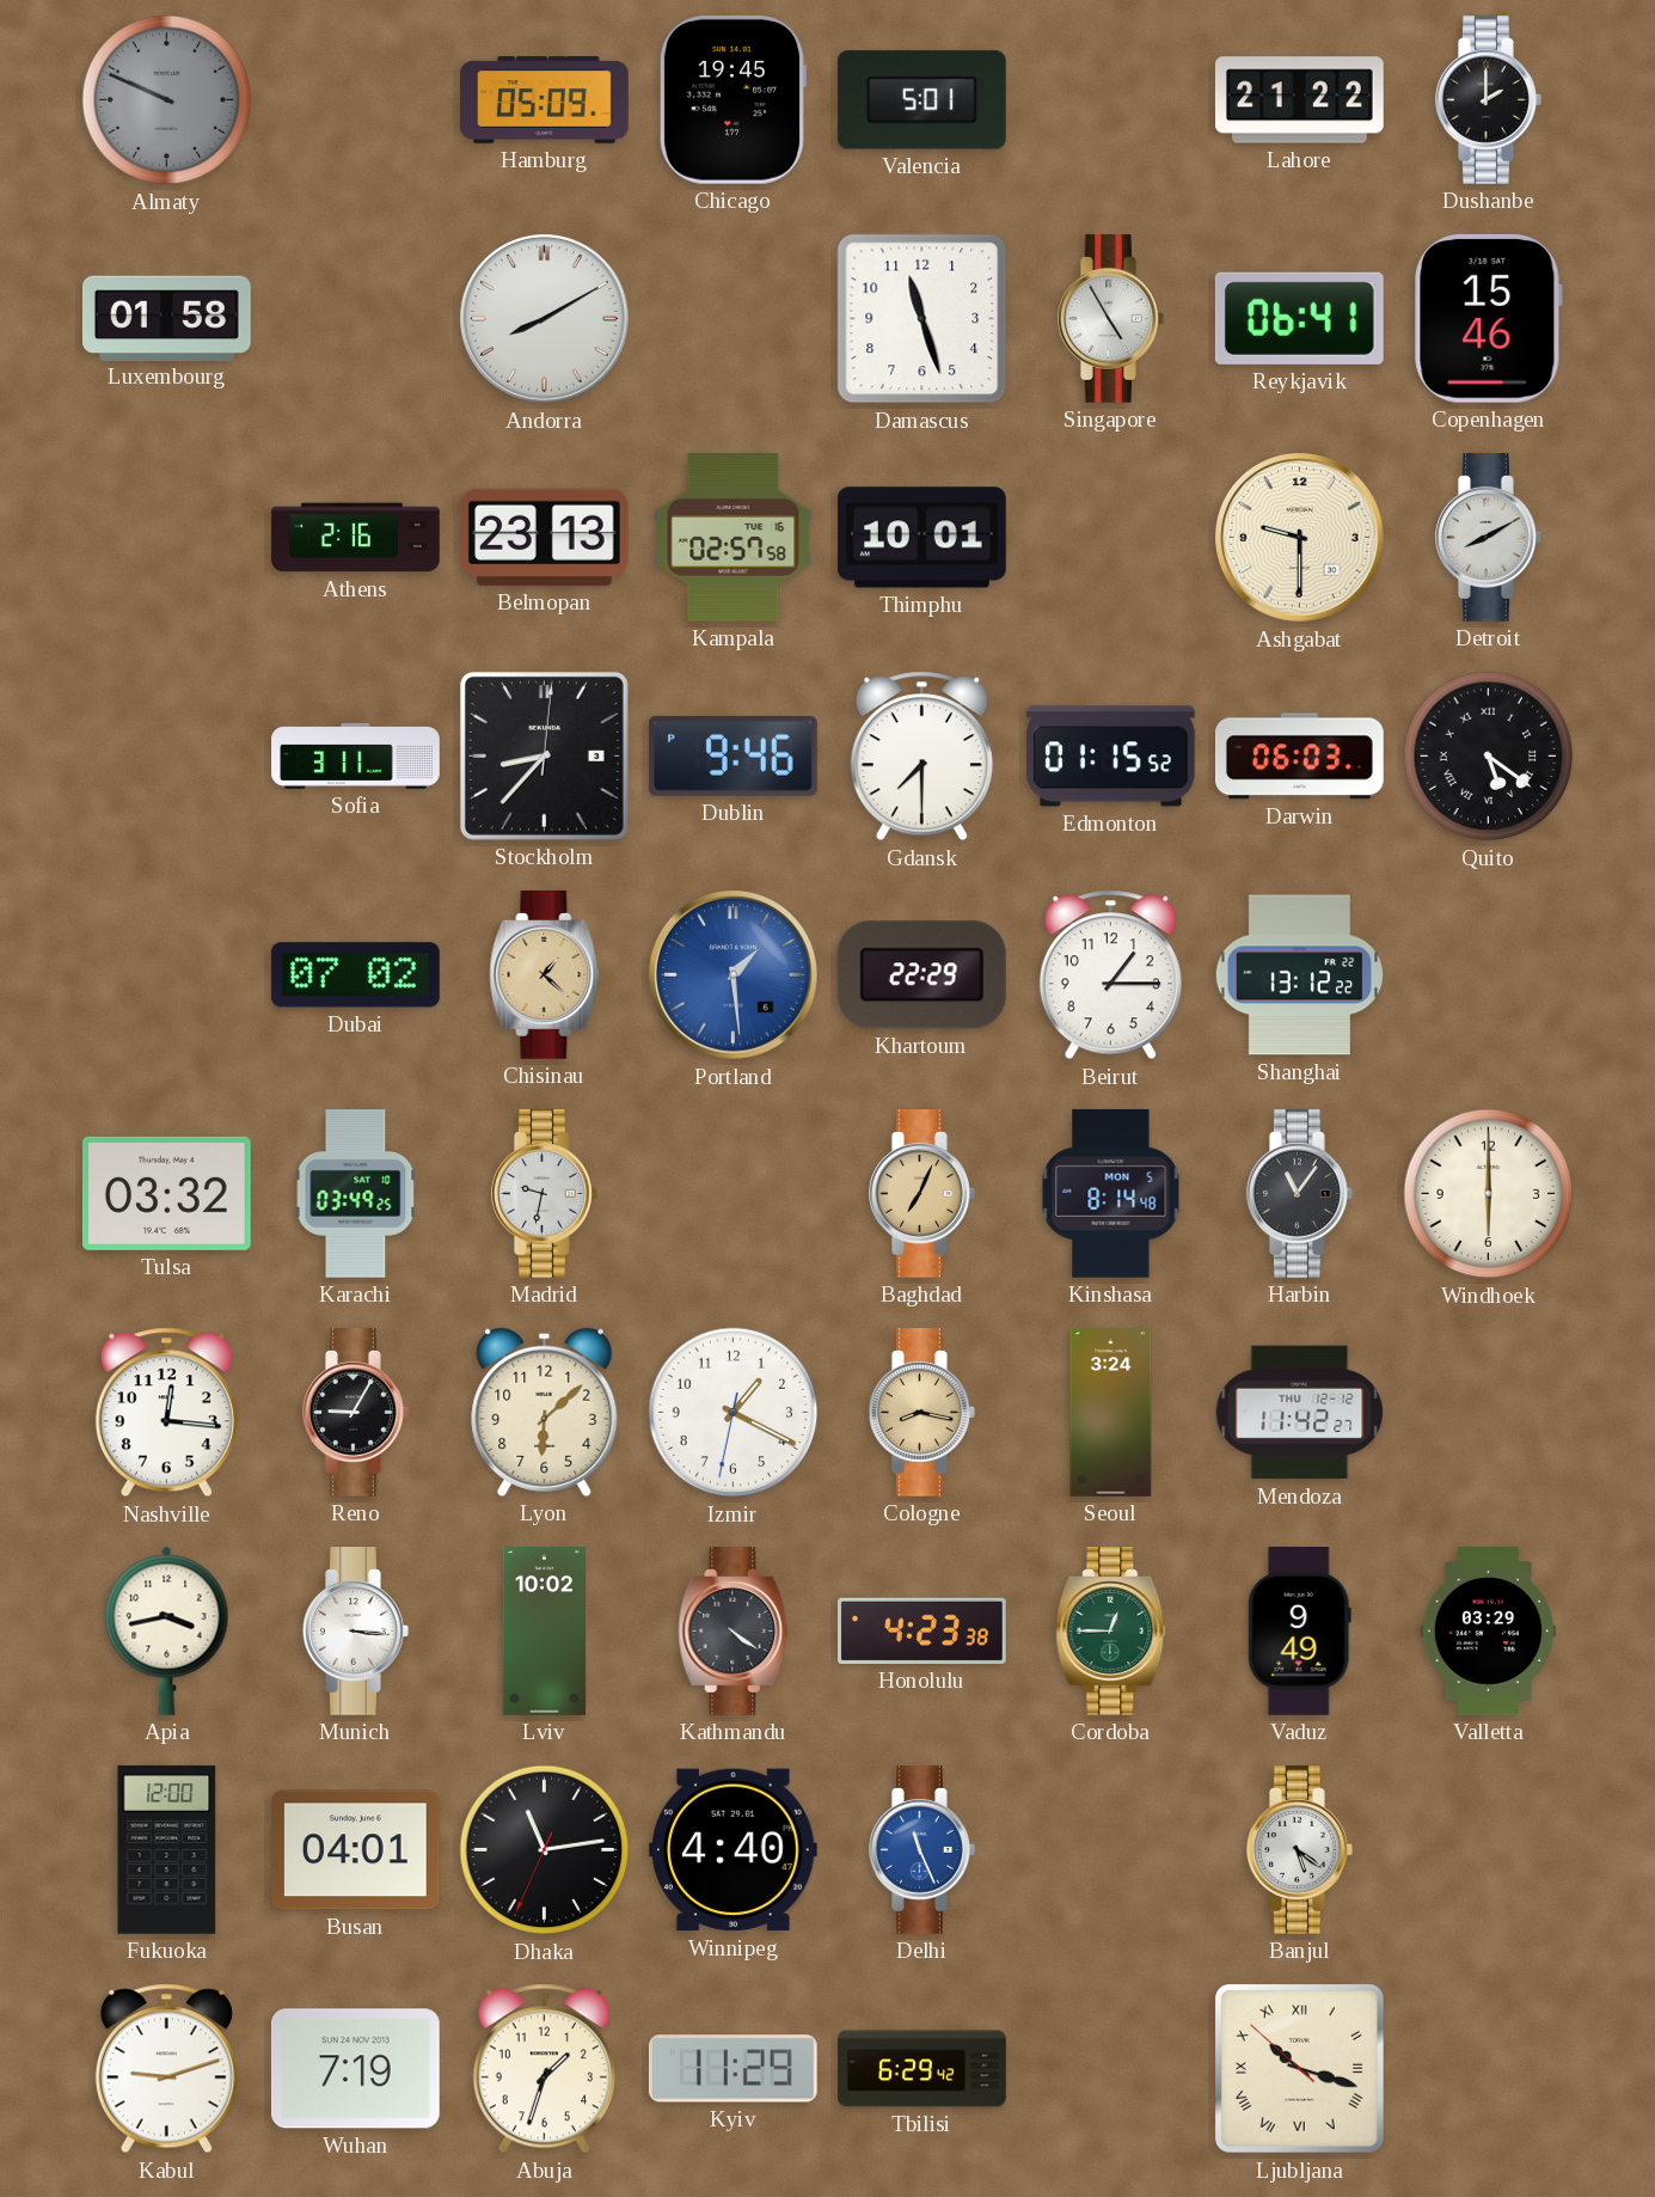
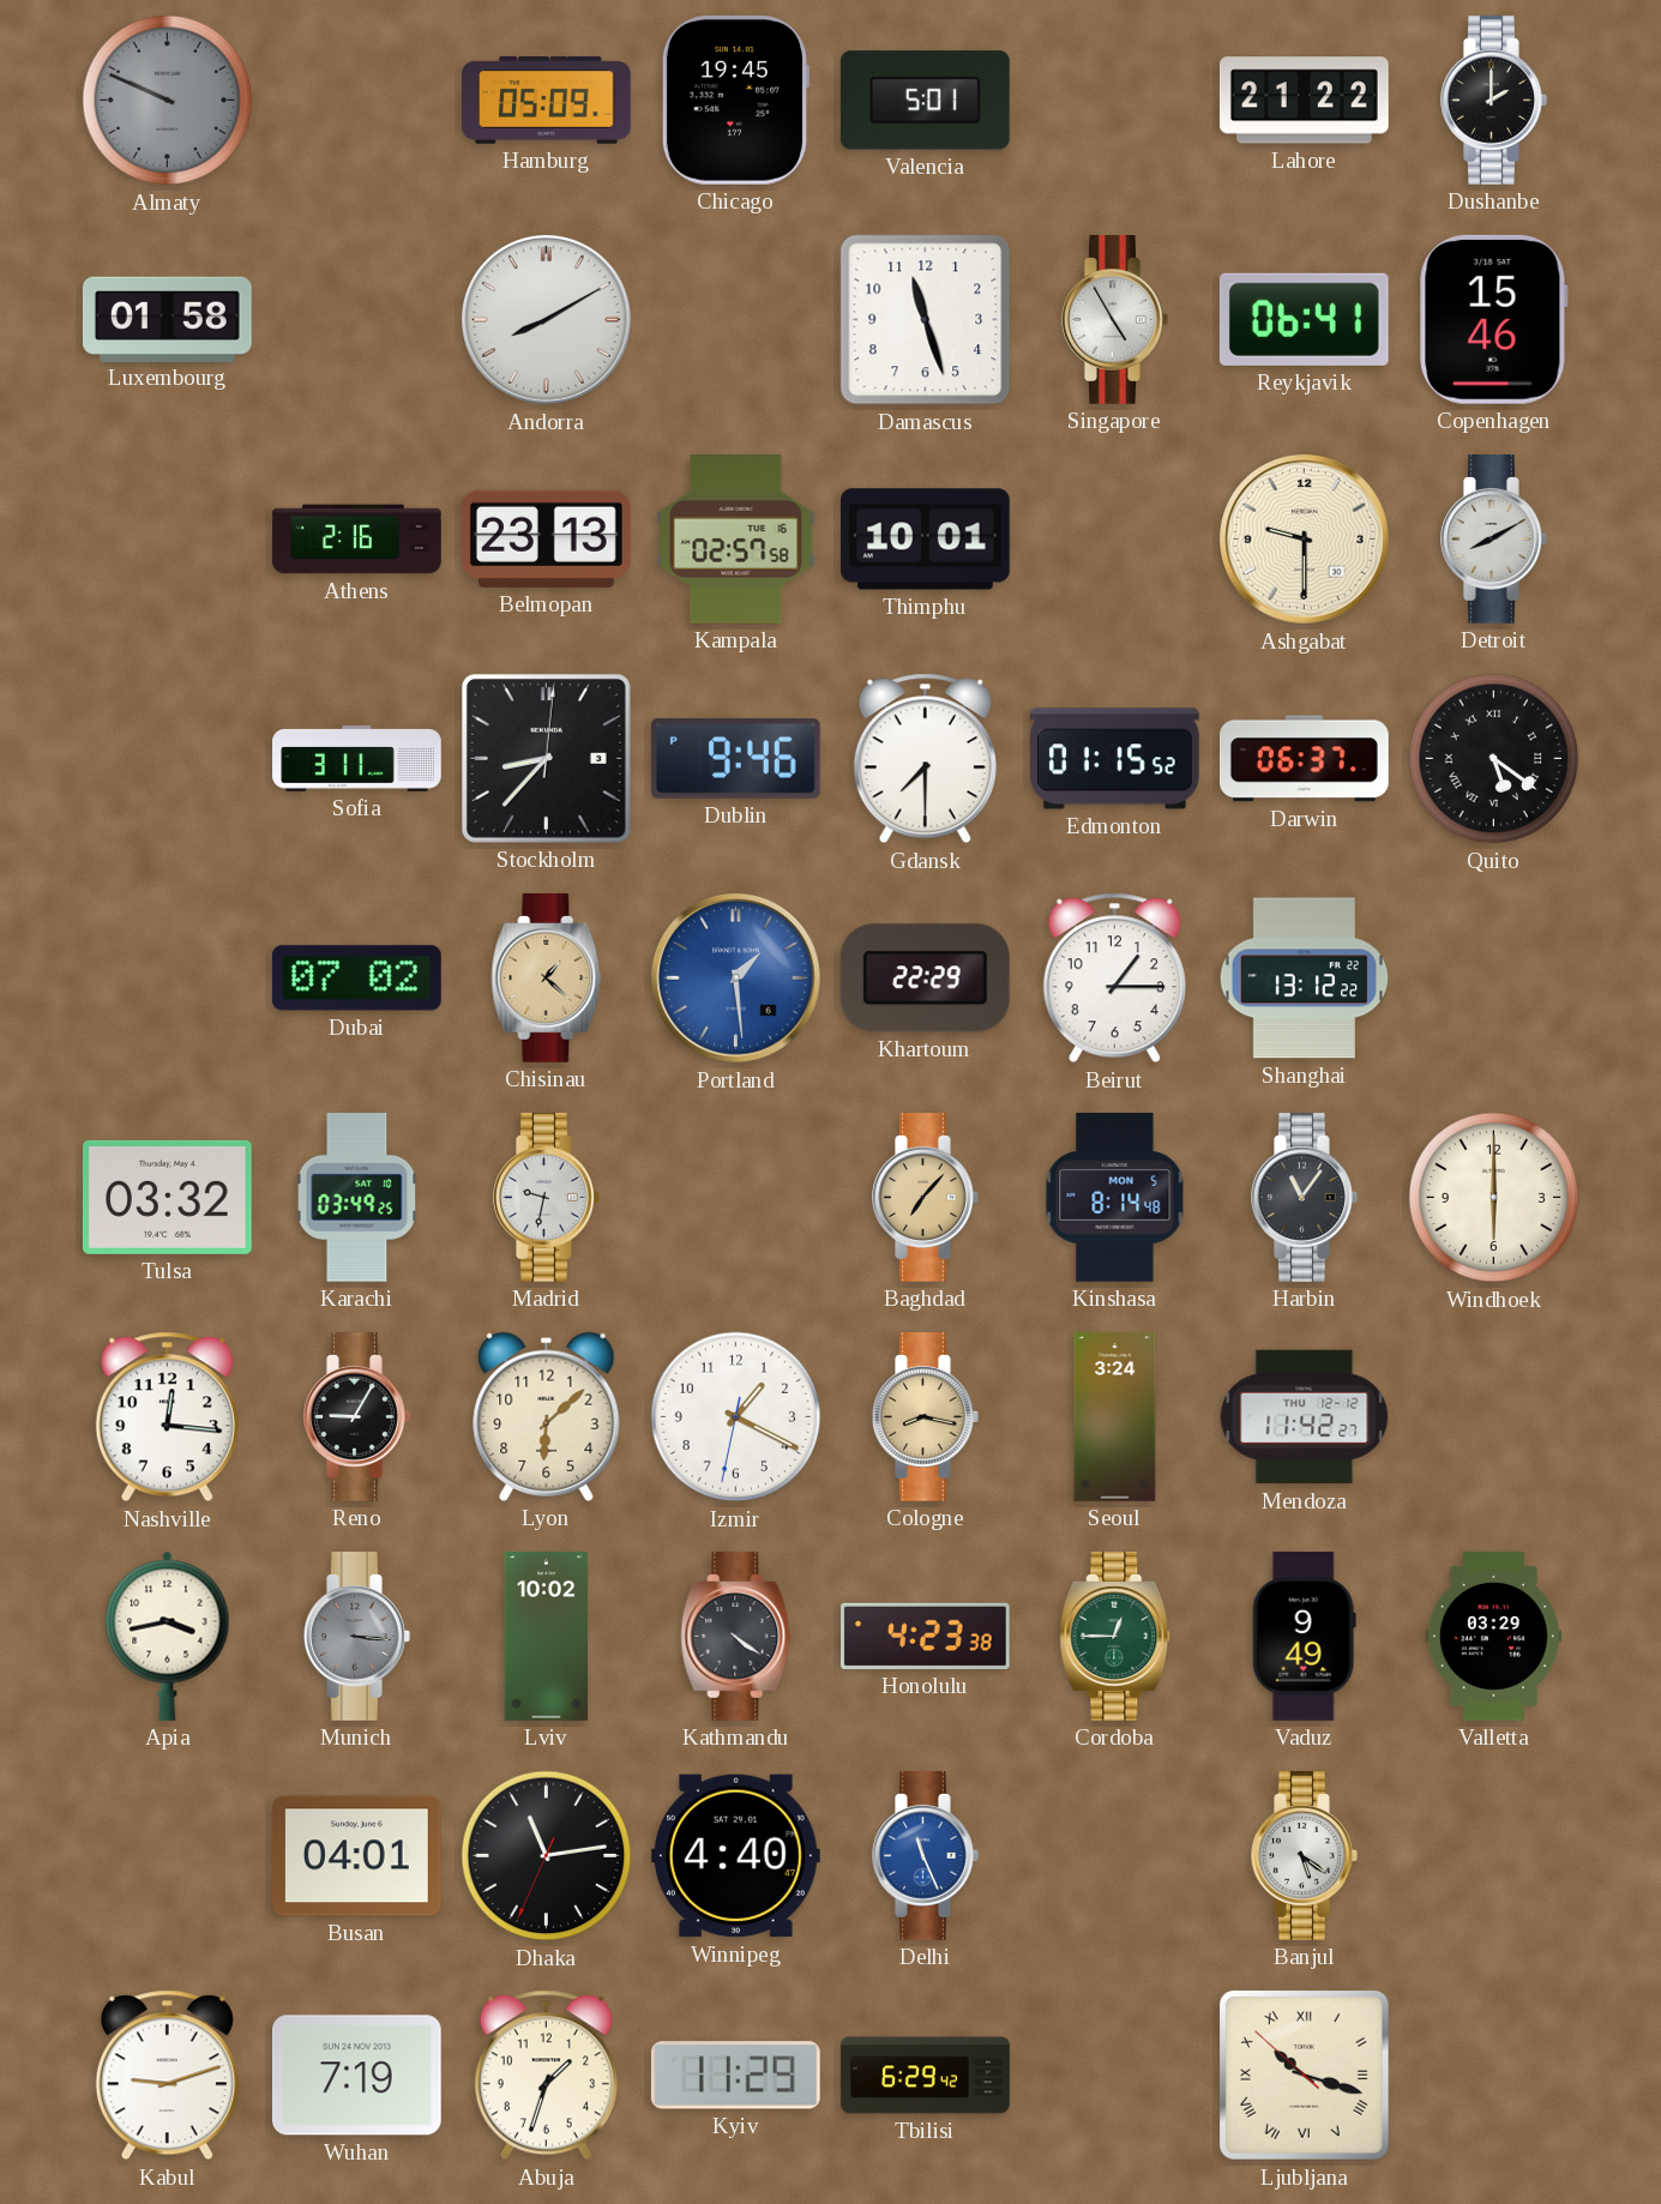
Darwin: 06:03 -> 06:37 (1305, 759)
Baghdad: 7:04 -> 7:07 (926, 1198)
Munich dial: white -> grey (357, 1637)
Fukuoka: 12:00 -> none (167, 1849)
